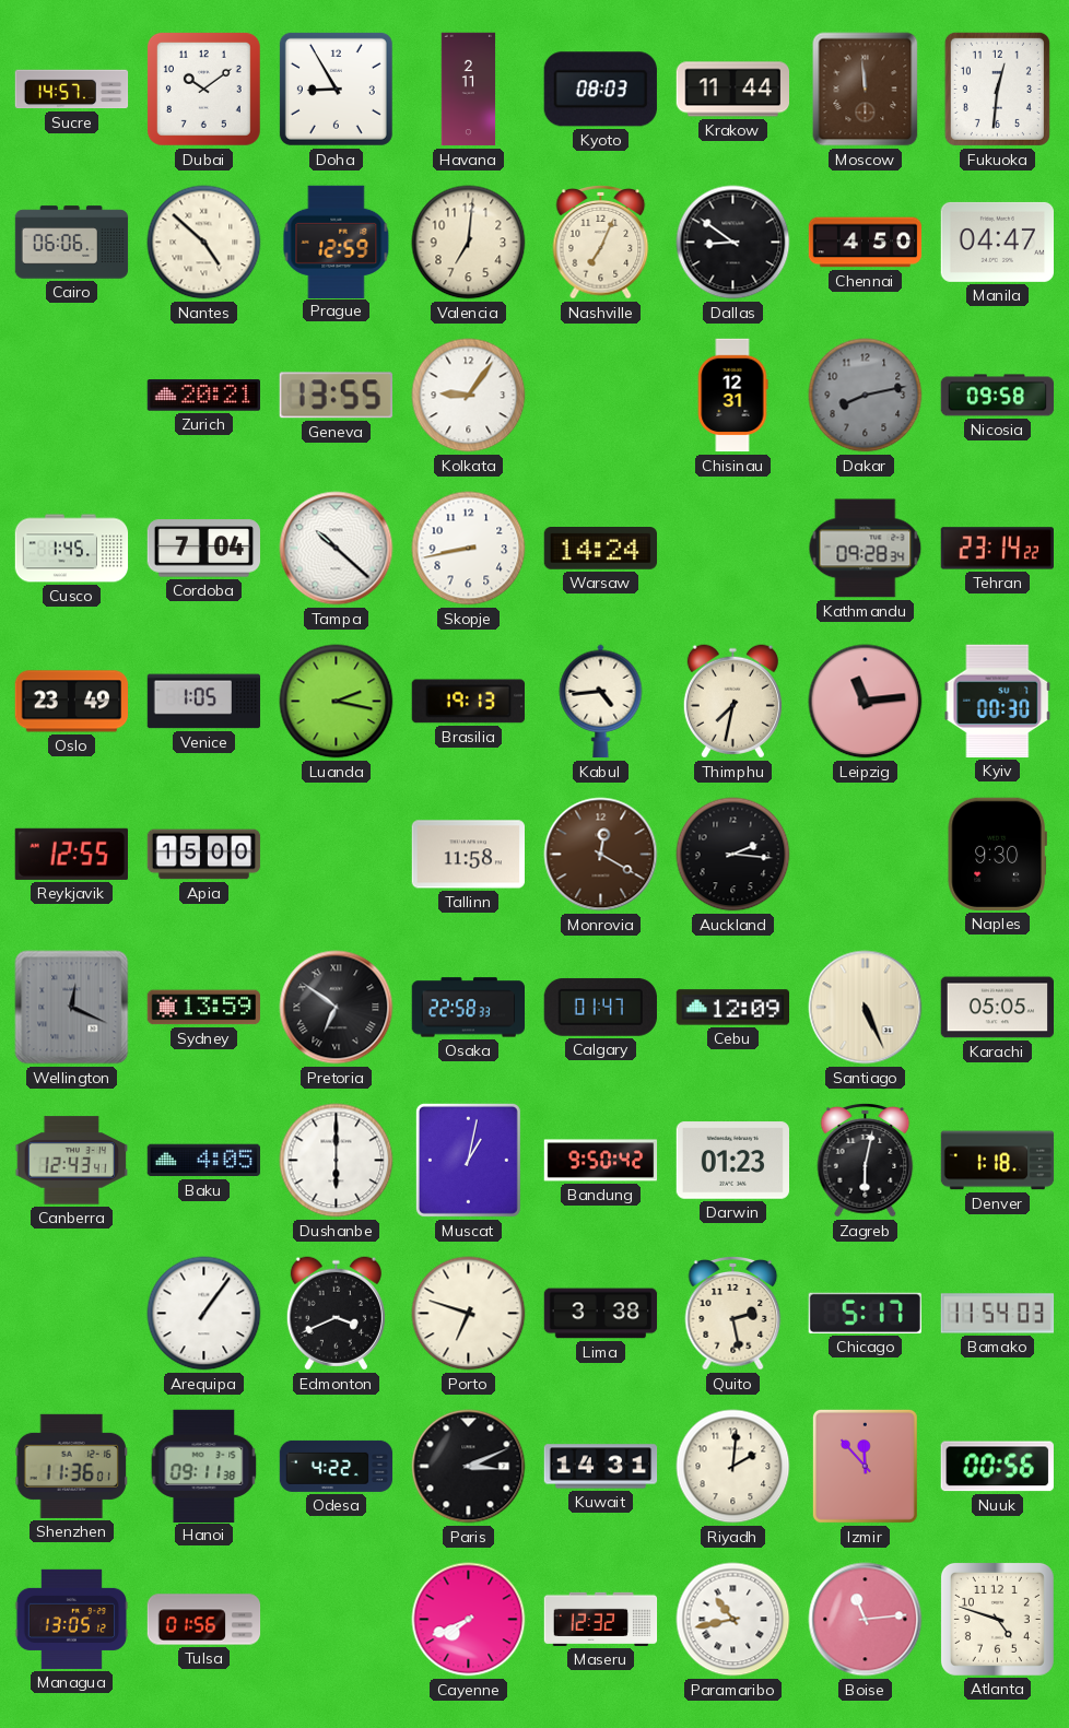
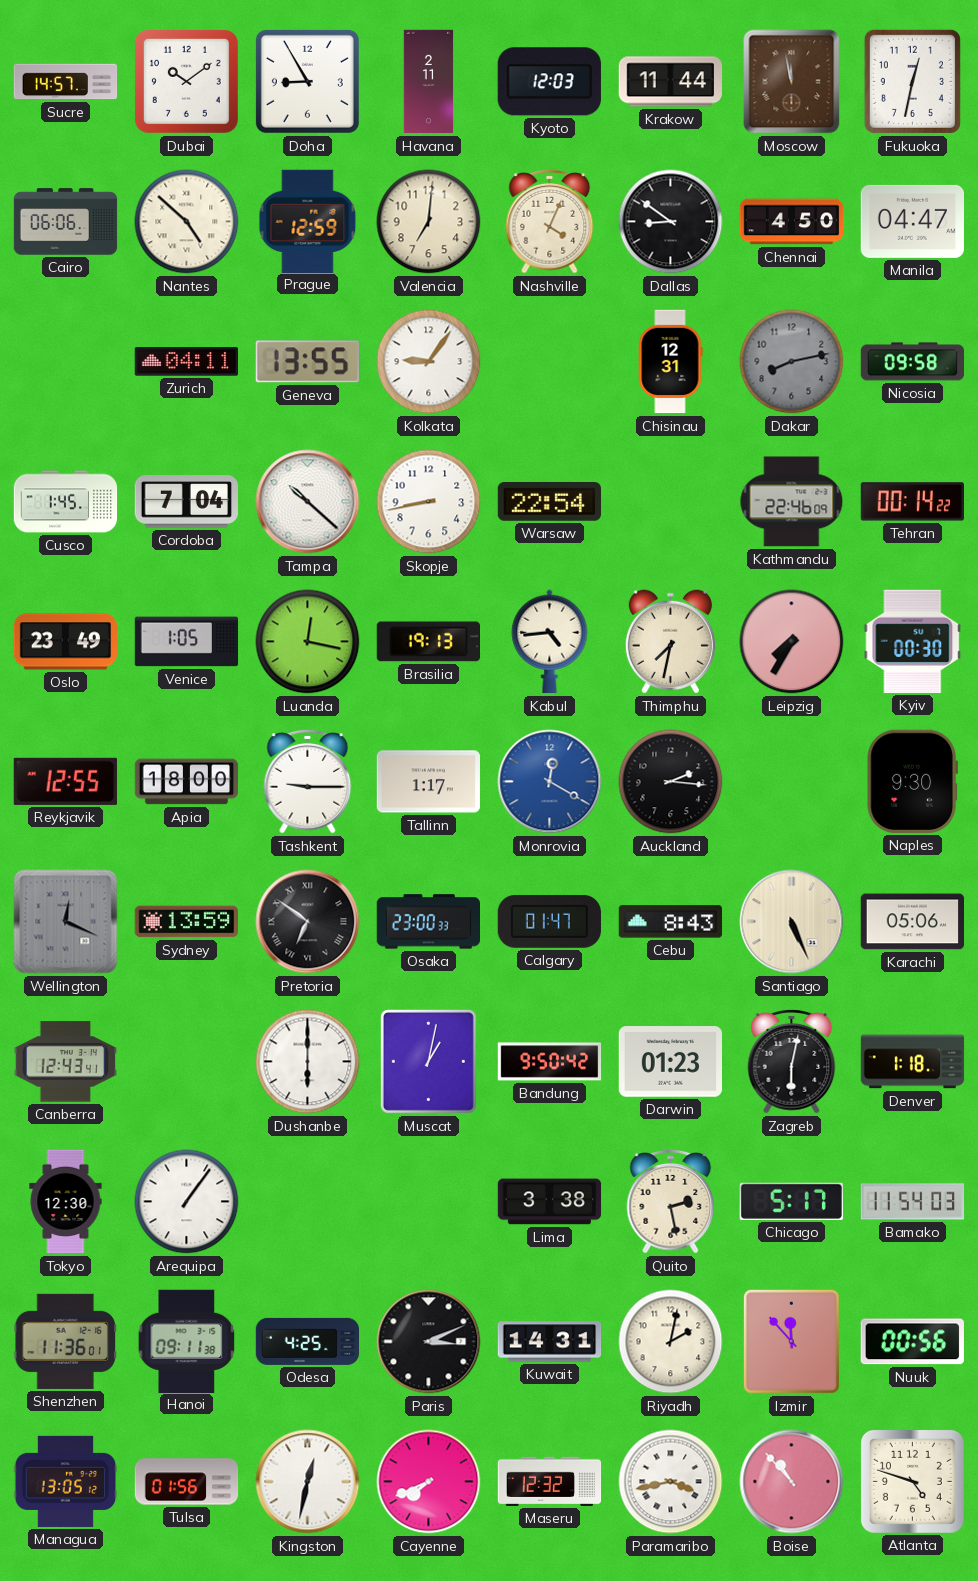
Kyoto: 08:03 -> 12:03 (549, 82)
Moscow: 11:59 -> 11:58 (792, 82)
Fukuoka: 12:31 -> 12:32 (912, 81)
Nashville: 7:04 -> 4:04 (550, 222)
Zurich: 20:21 -> 04:11 (187, 362)
Warsaw: 14:24 -> 22:54 (549, 502)
Kathmandu: 09:28 -> 22:46 (792, 502)
Tehran: 23:14 -> 00:14 (912, 502)
Luanda: 2:17 -> 12:17 (308, 642)
Leipzig: 11:14 -> 7:35 (792, 642)
Apia: 15:00 -> 18:00 (187, 782)
Tashkent: none -> 9:15 (308, 782)
Tallinn: 11:58 -> 1:17 (428, 782)
Monrovia dial: brown -> blue (550, 782)
Osaka: 22:58 -> 23:00 (429, 922)
Cebu: 12:09 -> 8:43 (670, 922)
Karachi: 05:05 -> 05:06 (913, 922)
Baku: 4:05 -> none (203, 1161)
Tokyo: none -> 12:30 (66, 1202)
Edmonton: 3:41 -> none (336, 1314)
Porto: 6:48 -> none (469, 1314)
Odesa: 4:22 -> 4:25 (308, 1341)
Riyadh: 2:01 -> 2:02 (671, 1342)
Kingston: none -> 12:32 (308, 1482)
Paramaribo: 10:43 -> 3:43 (671, 1482)
Boise: 11:14 -> 10:53 (792, 1482)
